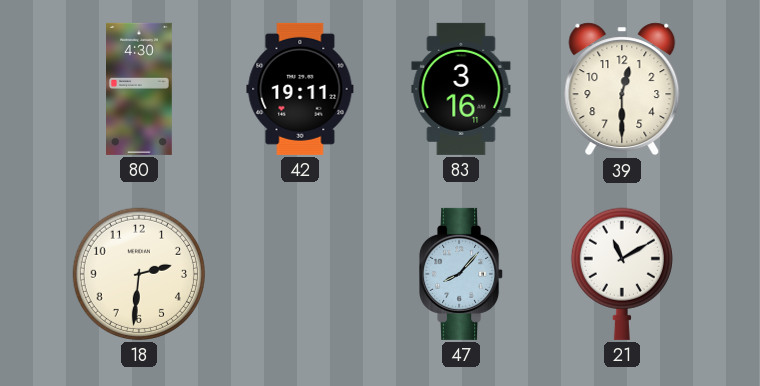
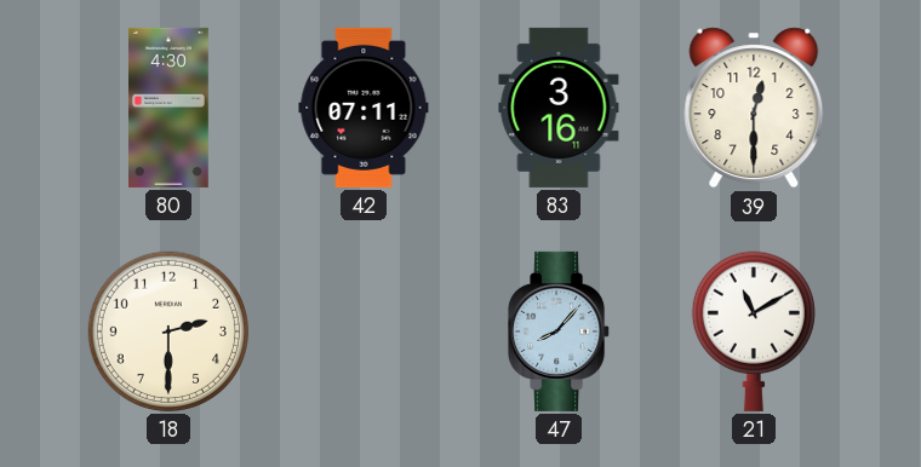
42: 19:11 -> 07:11 (364, 108)
18: 2:31 -> 2:30 (168, 331)
